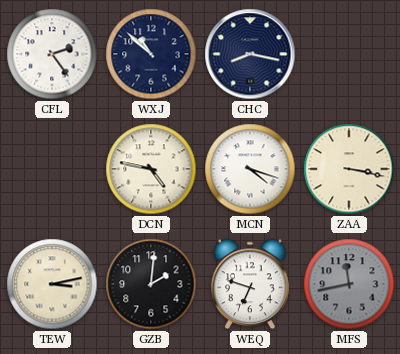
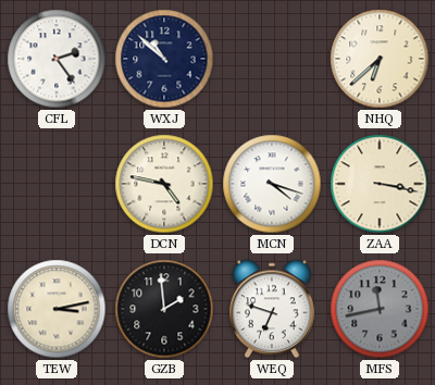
CHC: 8:17 -> none (250, 54)
NHQ: none -> 6:38 (380, 59)
GZB: 2:01 -> 1:59 (164, 309)
